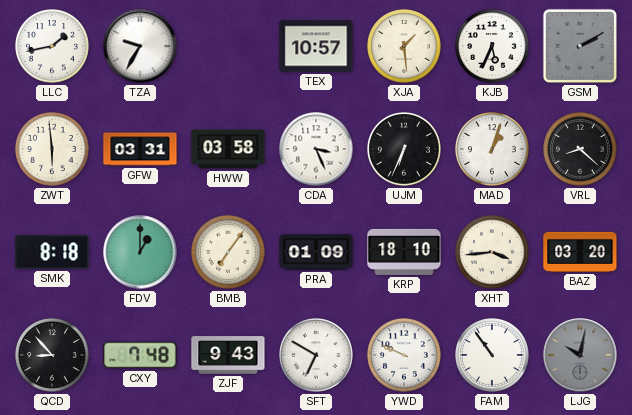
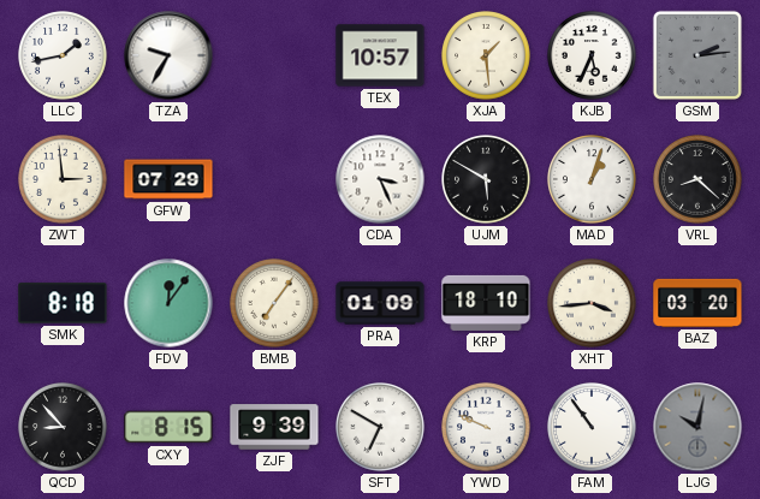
GSM: 2:10 -> 2:14 (697, 55)
ZWT: 5:59 -> 2:59 (64, 180)
GFW: 03:31 -> 07:29 (168, 179)
HWW: 03:58 -> none (228, 149)
UJM: 6:34 -> 5:50 (487, 180)
FDV: 1:00 -> 12:06 (168, 303)
CXY: 7:48 -> 8:15 (168, 427)
ZJF: 9:43 -> 9:39 (274, 427)
